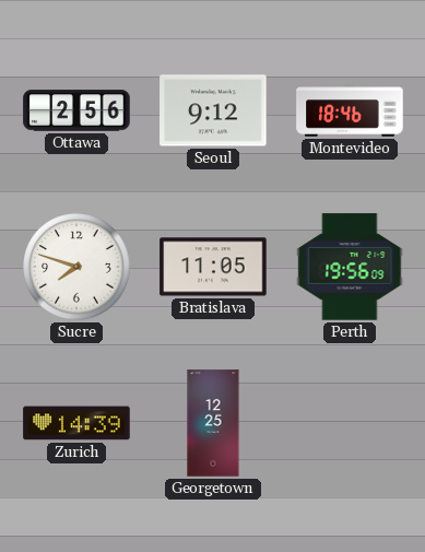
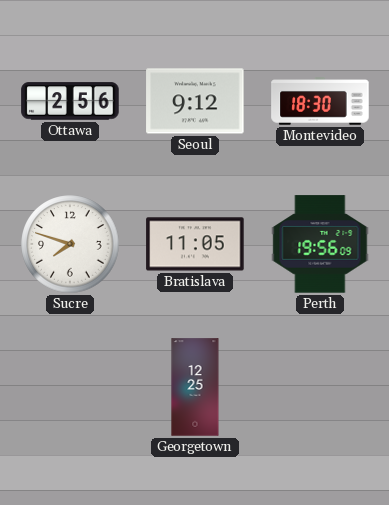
Montevideo: 18:46 -> 18:30 (320, 101)
Zurich: 14:39 -> none (76, 423)
